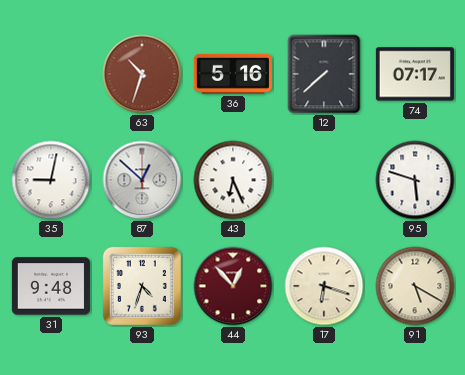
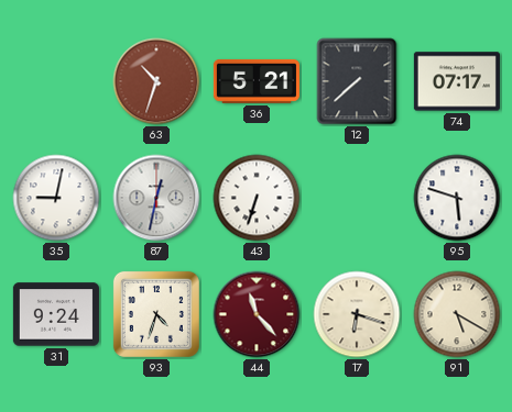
36: 5:16 -> 5:21 (257, 81)
87: 12:52 -> 12:32 (156, 198)
43: 6:26 -> 6:33 (257, 198)
31: 9:48 -> 9:24 (56, 314)
44: 12:53 -> 11:23 (257, 314)
